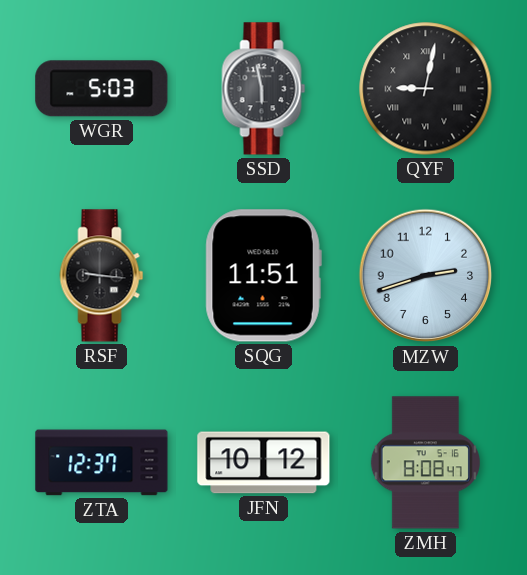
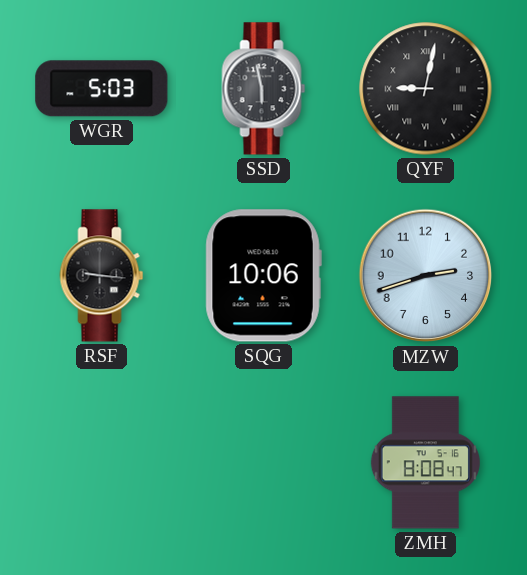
SQG: 11:51 -> 10:06 (263, 276)
ZTA: 12:37 -> none (102, 463)
JFN: 10:12 -> none (264, 463)
